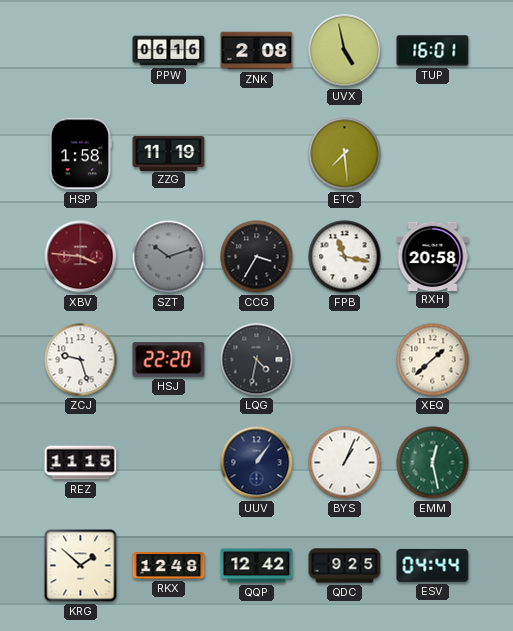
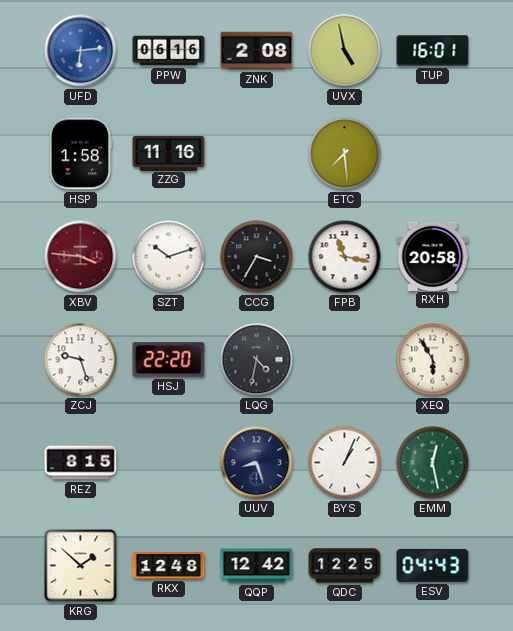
UFD: none -> 6:14 (81, 51)
ZZG: 11:19 -> 11:16 (169, 153)
SZT dial: grey -> white (169, 257)
XEQ: 1:38 -> 5:55 (433, 360)
REZ: 11:15 -> 8:15 (81, 463)
UUV: 1:06 -> 8:27 (257, 463)
QDC: 9:25 -> 12:25 (345, 566)
ESV: 04:44 -> 04:43 (433, 565)
